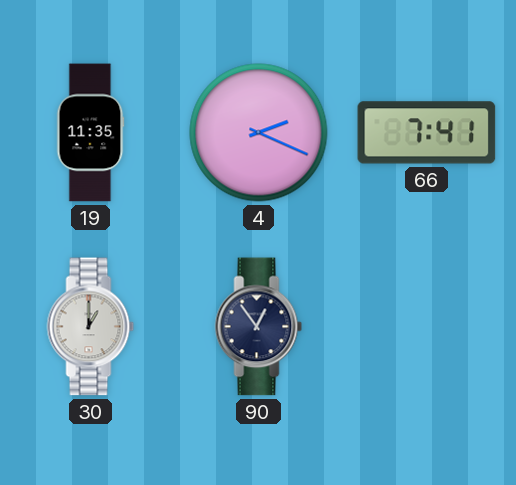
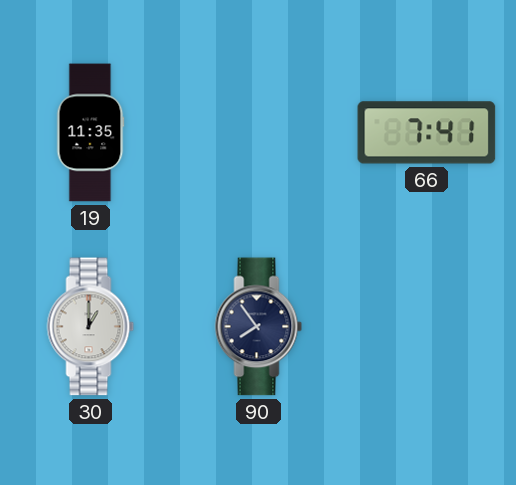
4: 2:19 -> none (259, 133)
90: 12:54 -> 7:54 (259, 327)
